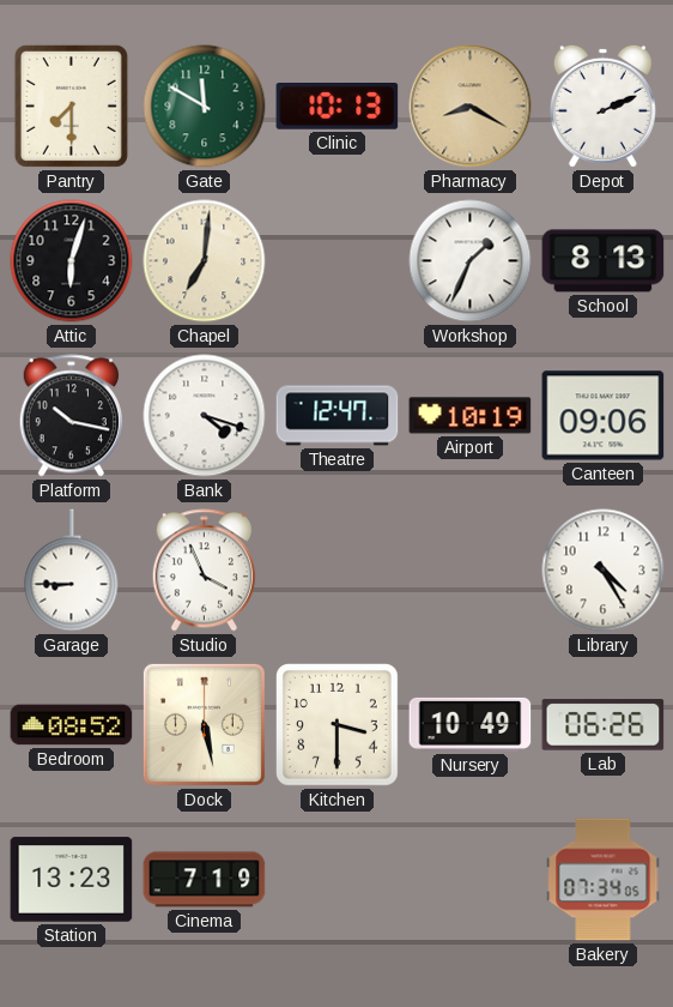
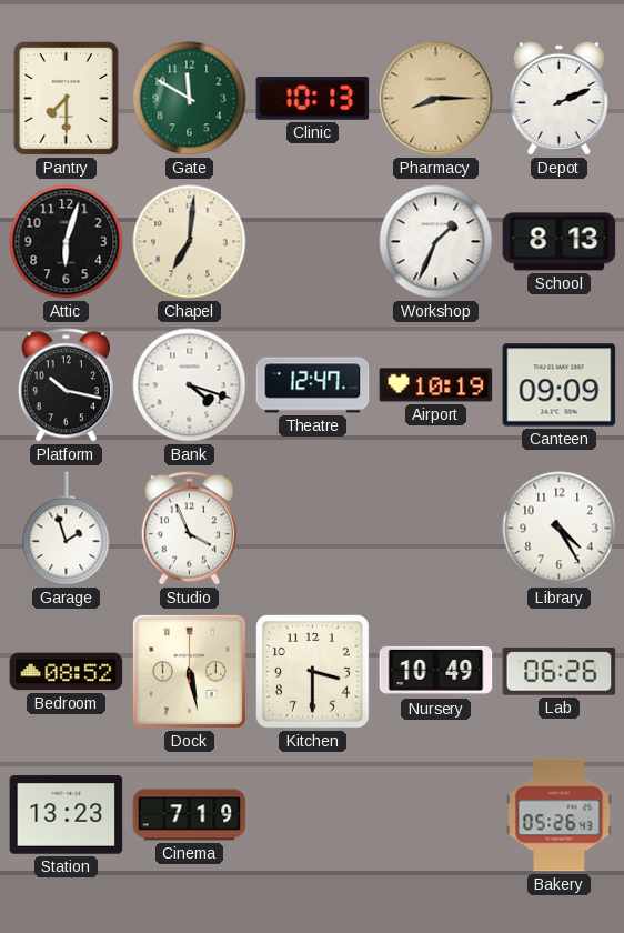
Pharmacy: 8:20 -> 8:15 (436, 99)
Canteen: 09:06 -> 09:09 (560, 385)
Garage: 8:45 -> 1:57 (67, 529)
Bakery: 07:34 -> 05:26 (560, 815)
